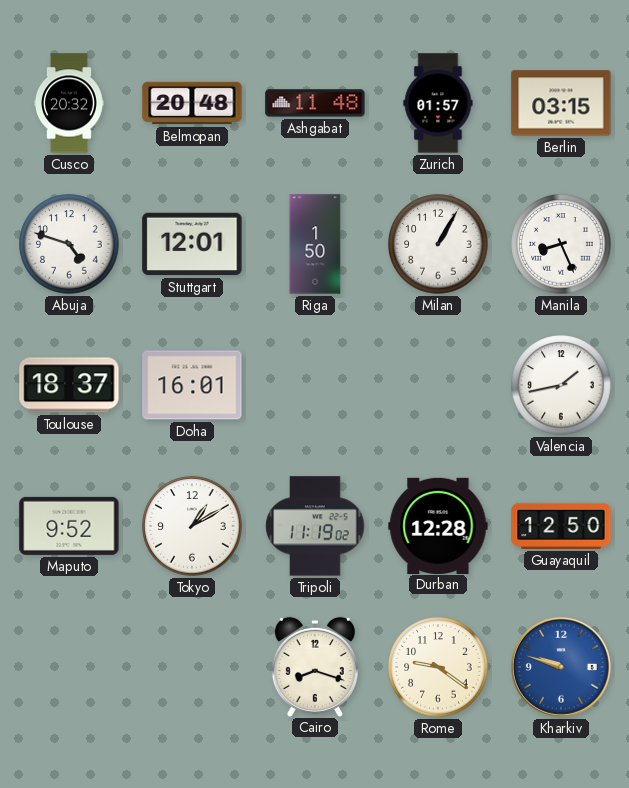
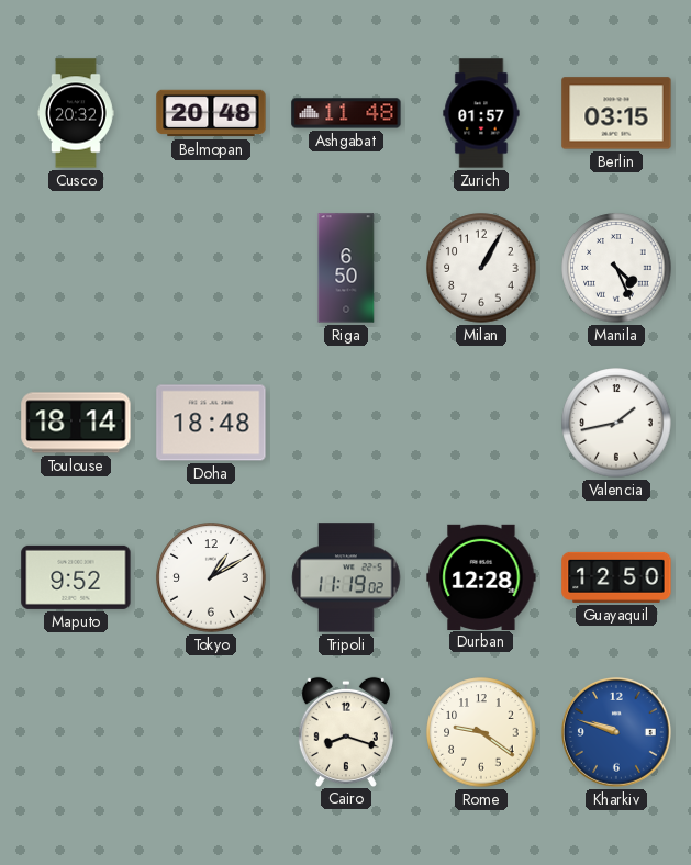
Abuja: 4:48 -> none (69, 244)
Stuttgart: 12:01 -> none (192, 244)
Riga: 1:50 -> 6:50 (346, 268)
Manila: 8:26 -> 4:26 (616, 268)
Toulouse: 18:37 -> 18:14 (76, 423)
Doha: 16:01 -> 18:48 (211, 423)
